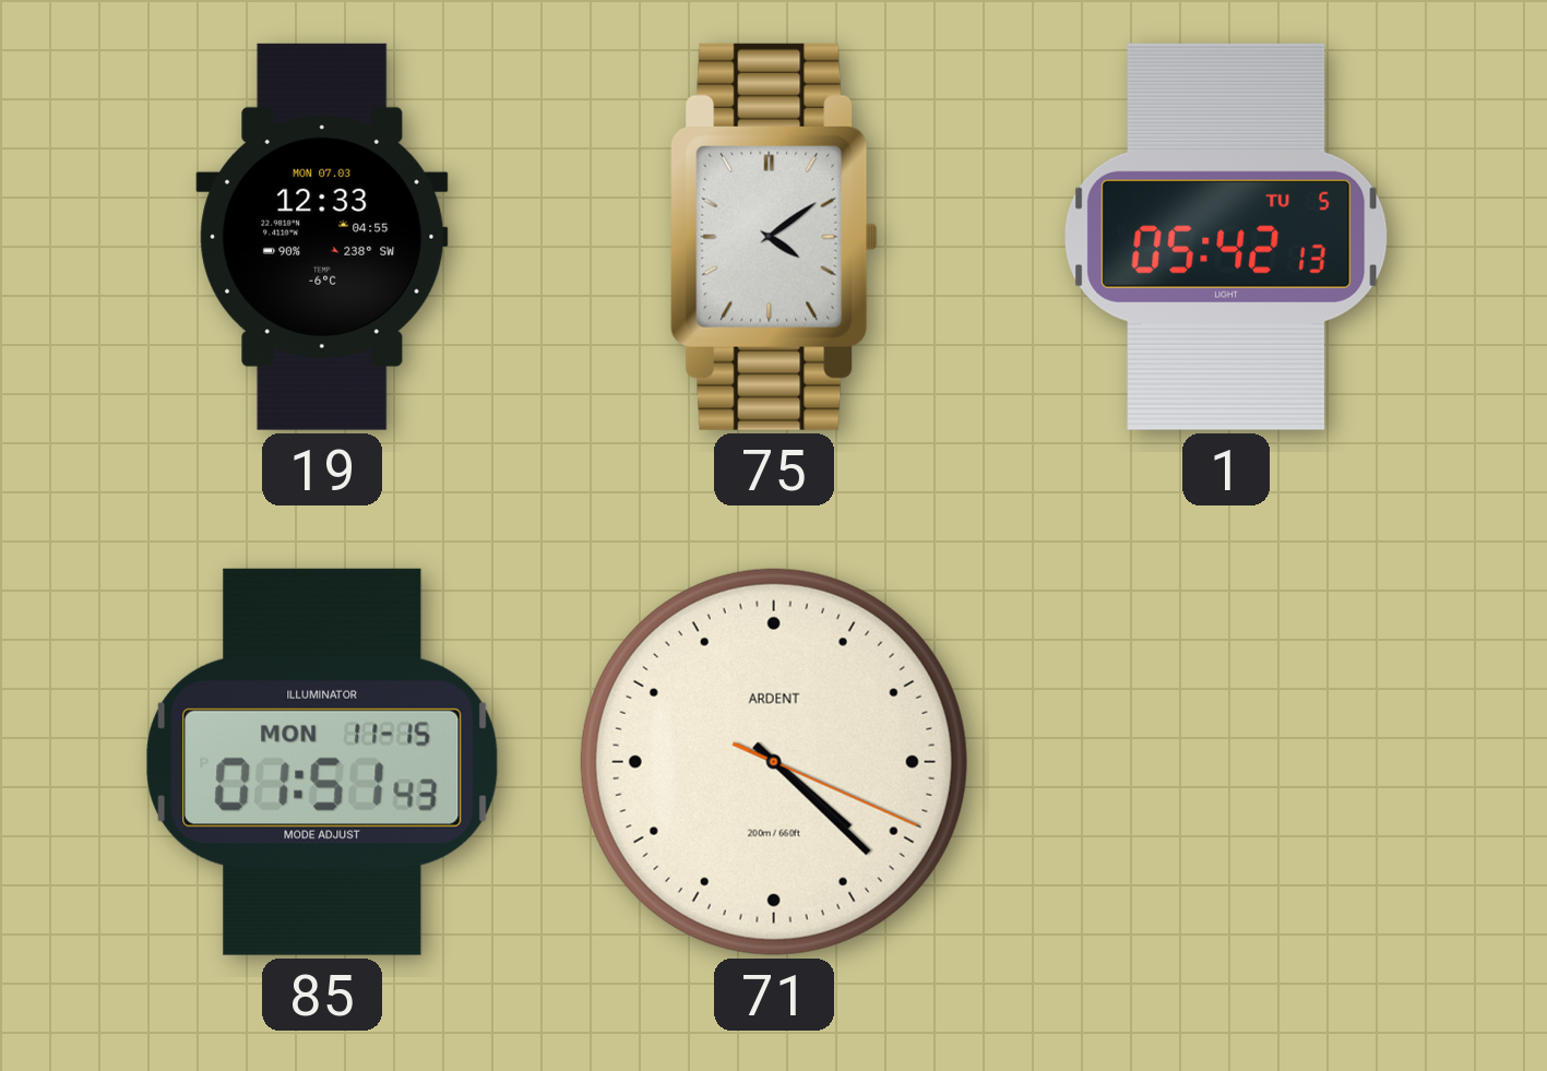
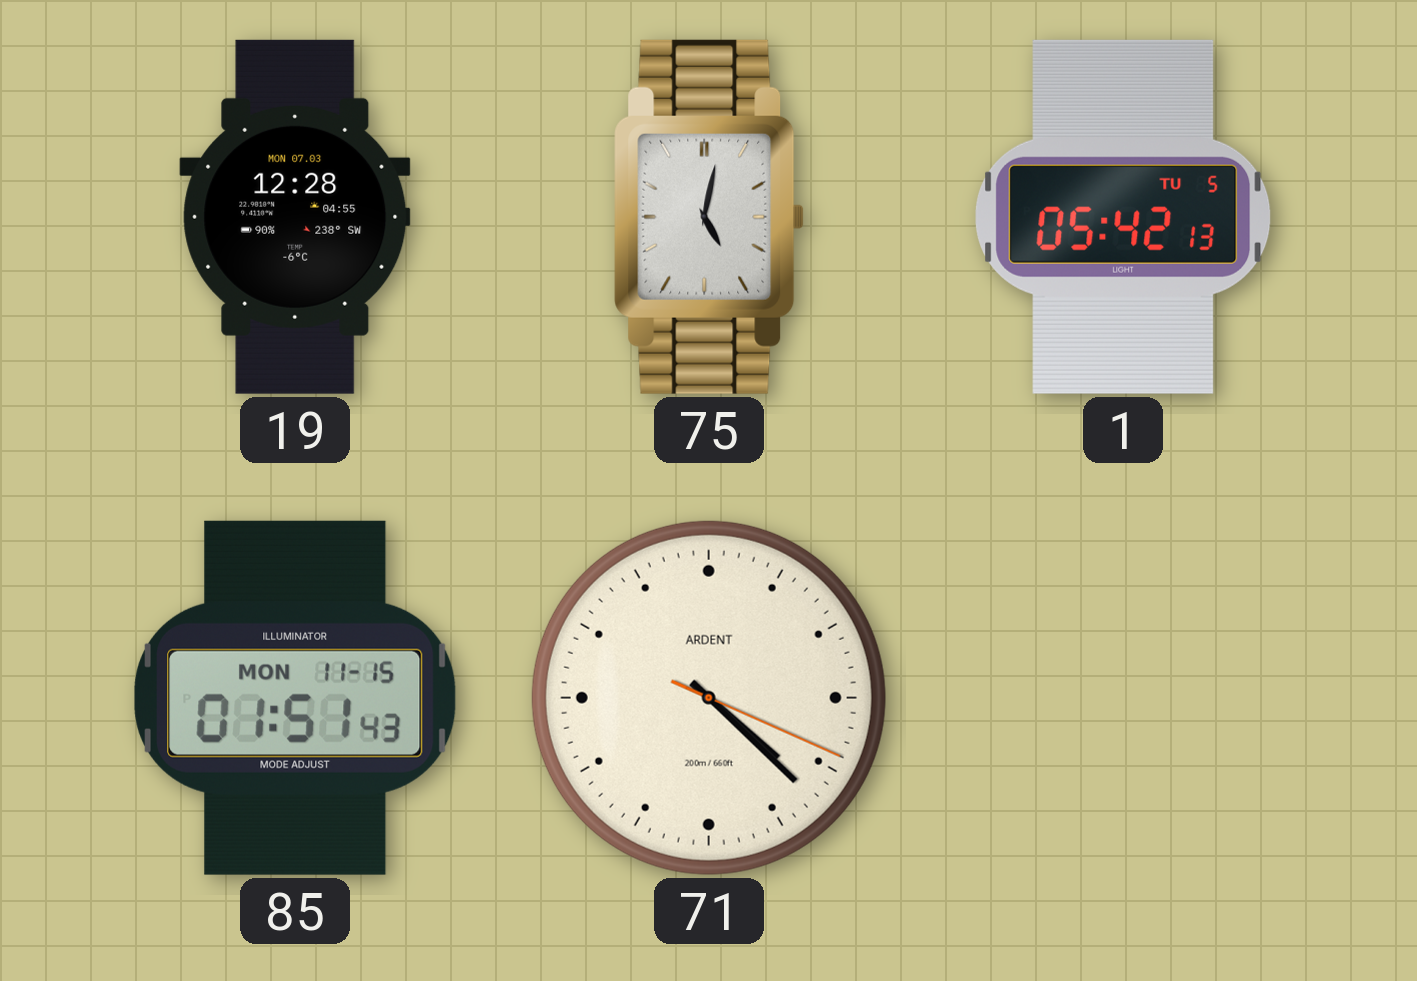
19: 12:33 -> 12:28 (295, 217)
75: 4:09 -> 5:02 (709, 217)
